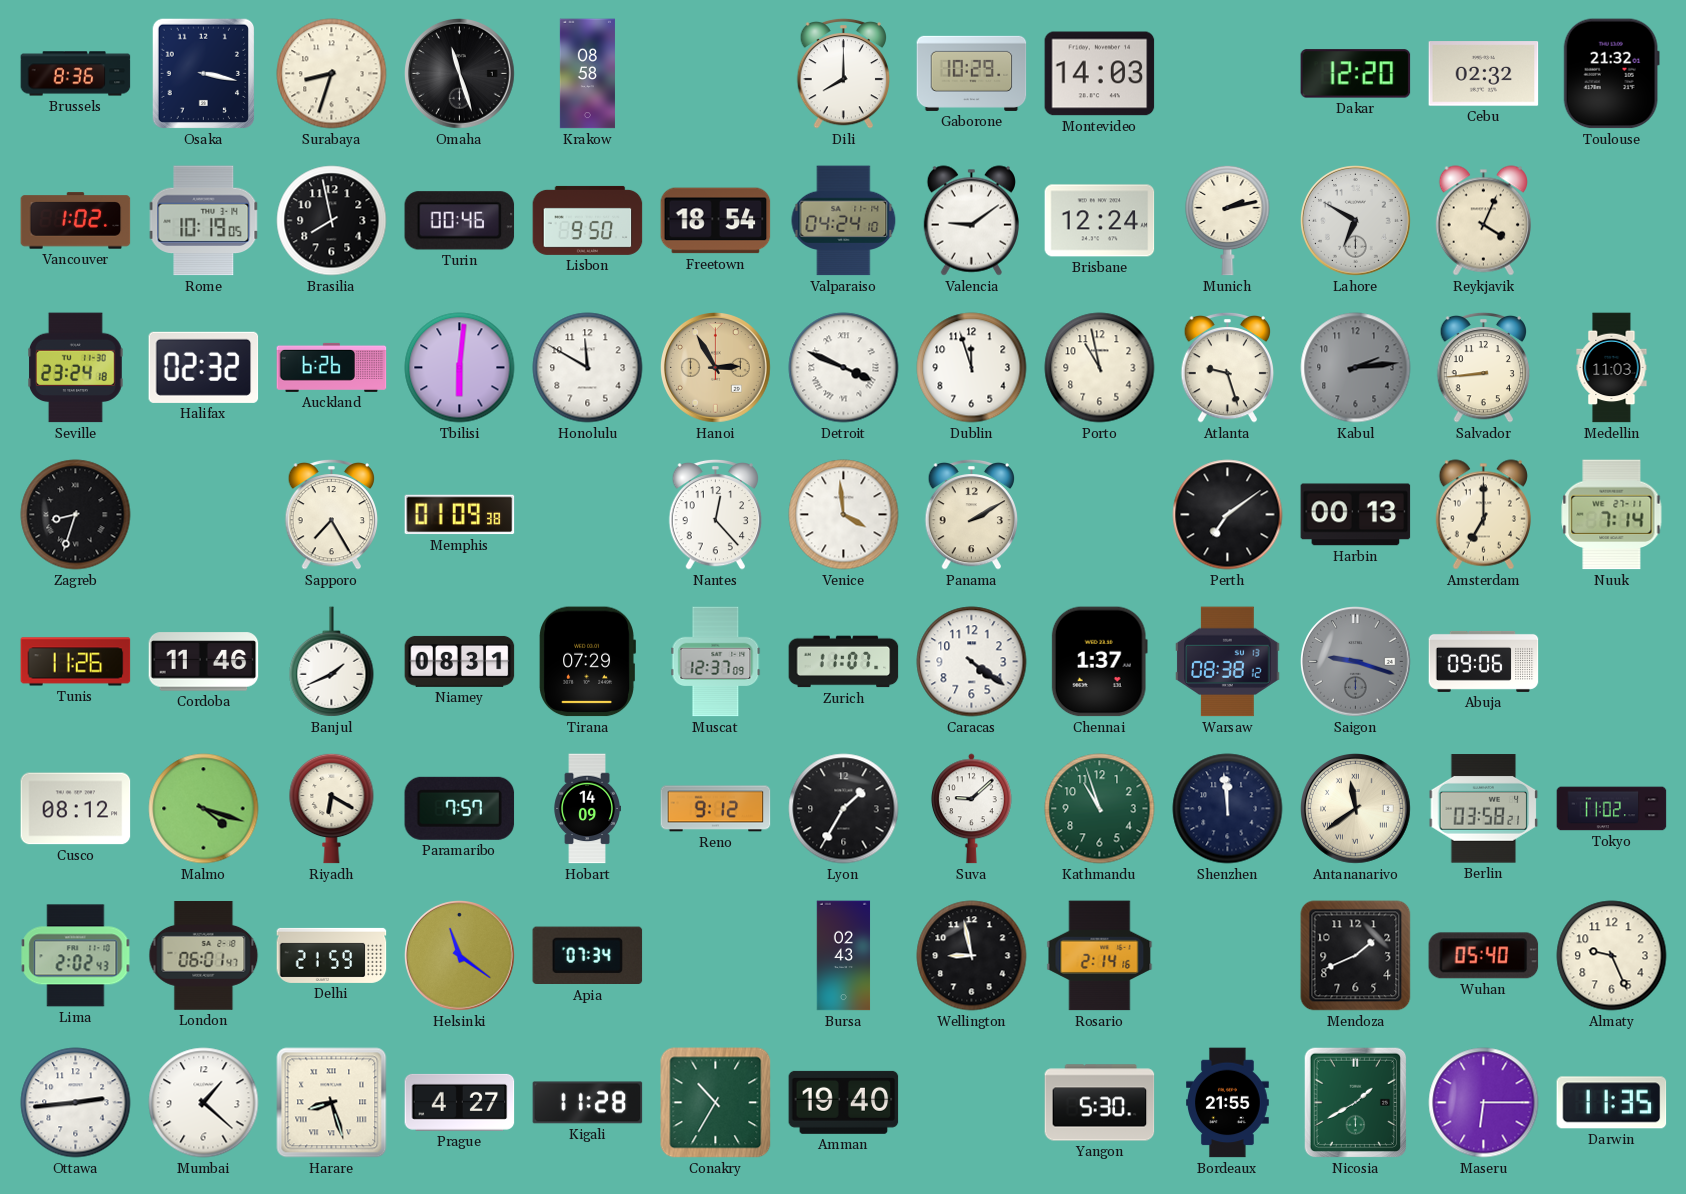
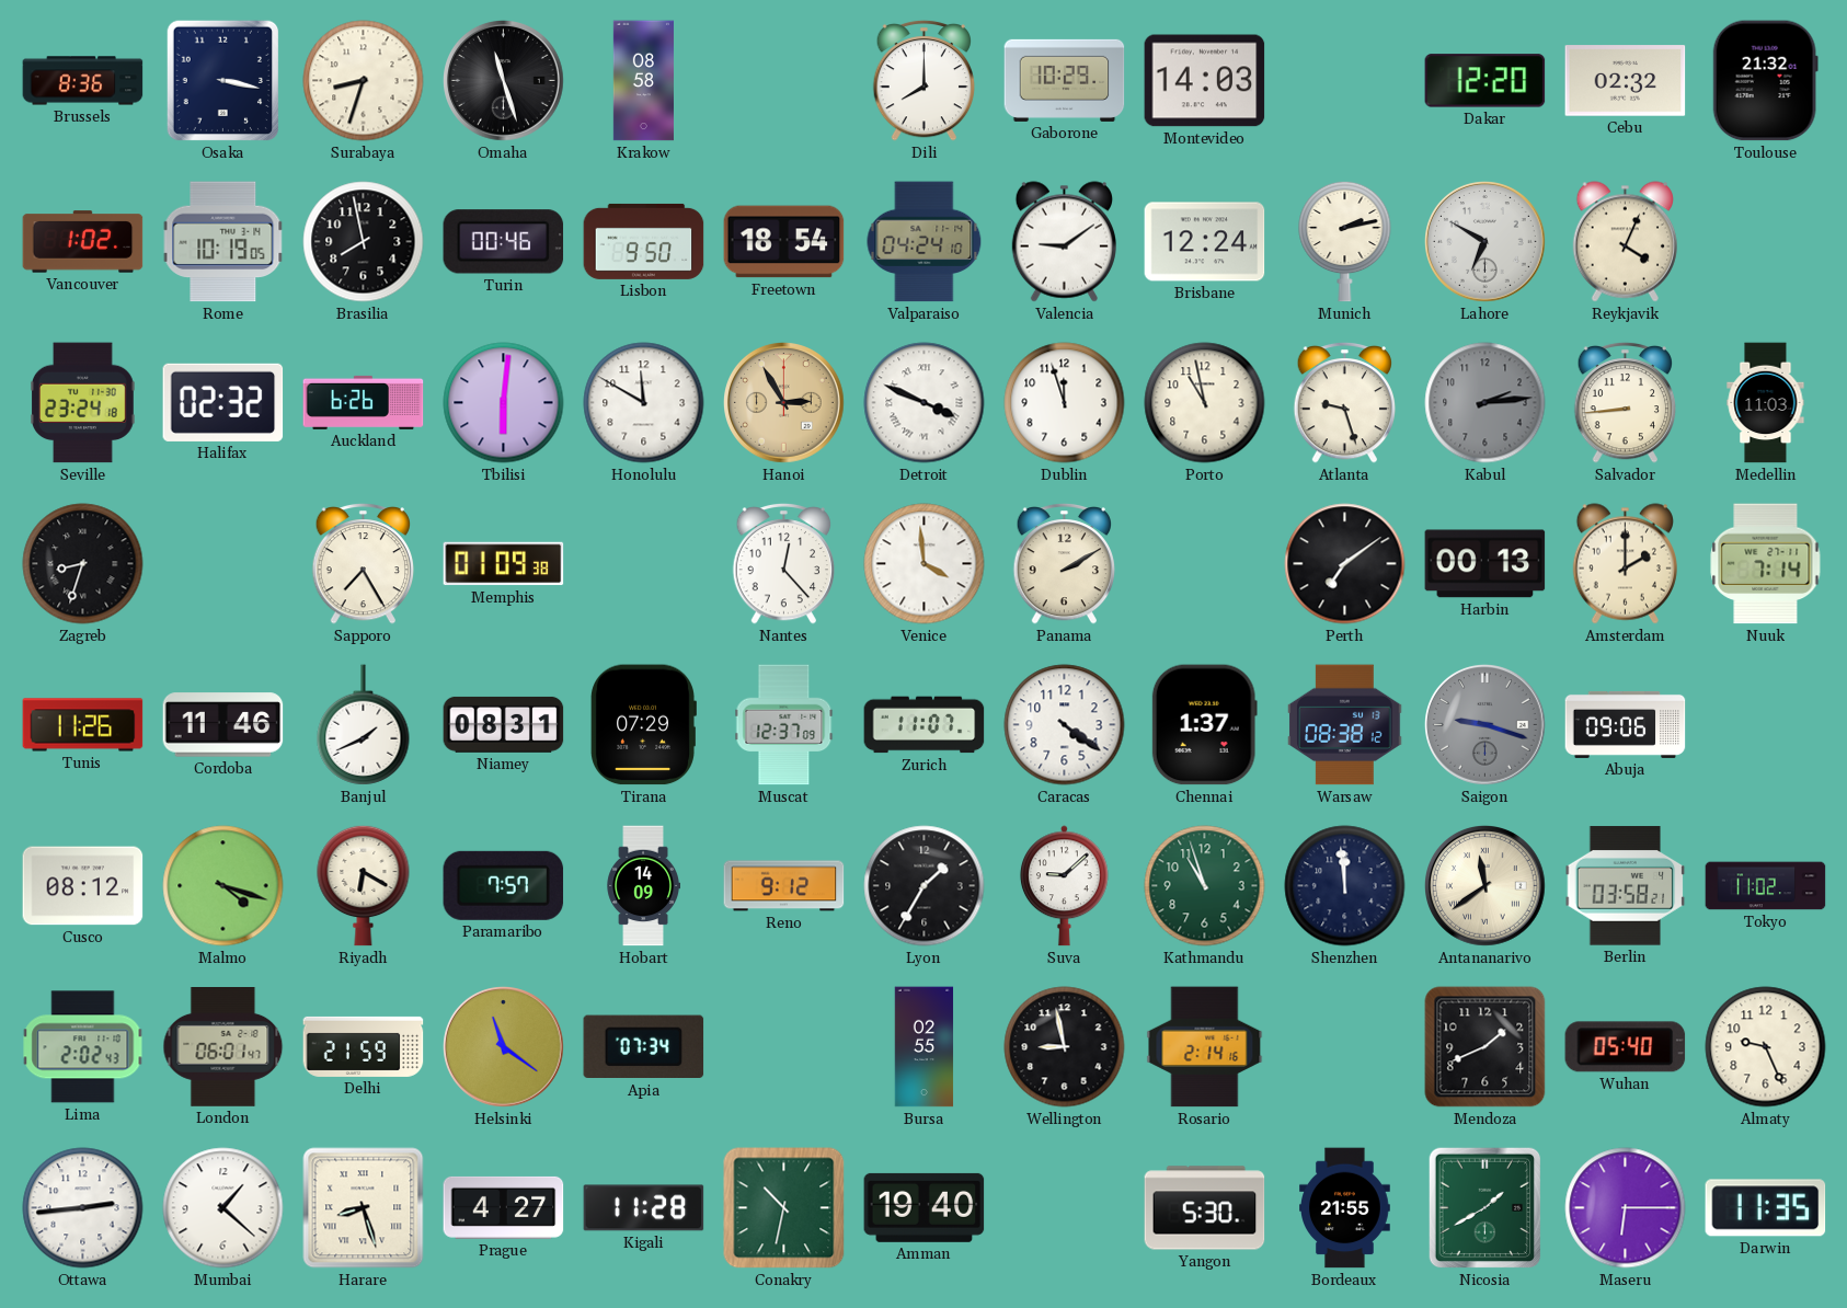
Amsterdam: 7:00 -> 2:00 (1625, 564)
Bursa: 02:43 -> 02:55 (925, 1047)
Conakry: 10:35 -> 10:32 (784, 1208)
